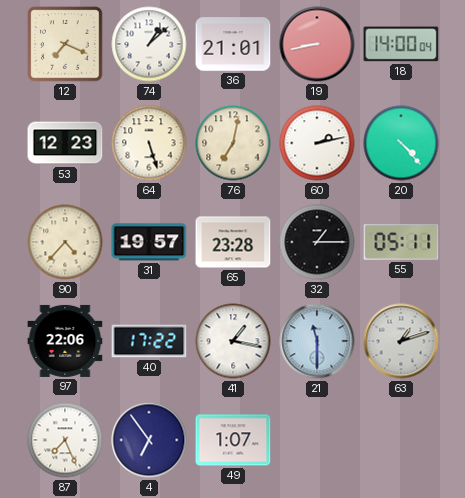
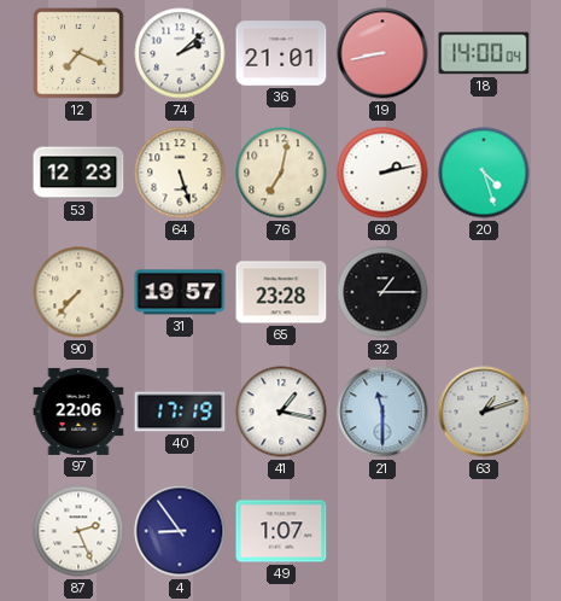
74: 1:08 -> 2:08 (180, 53)
20: 4:23 -> 4:27 (484, 173)
90: 4:37 -> 7:37 (78, 292)
55: 05:11 -> none (401, 242)
40: 17:22 -> 17:19 (180, 412)
87: 7:26 -> 2:26 (78, 531)
4: 6:54 -> 8:54 (180, 531)
